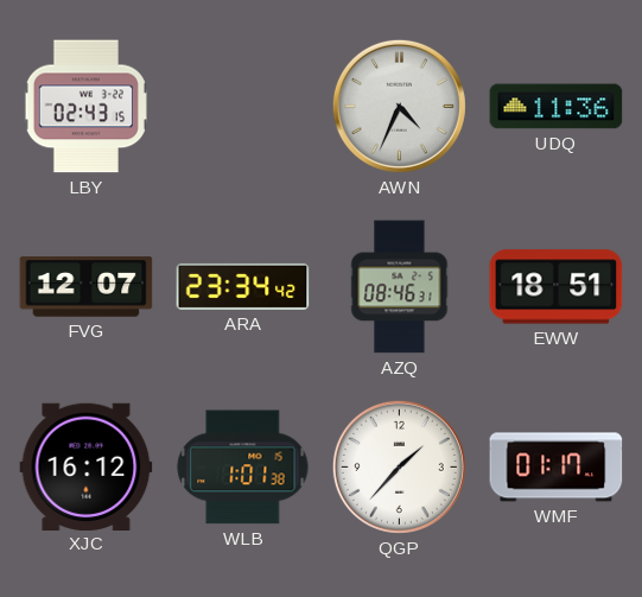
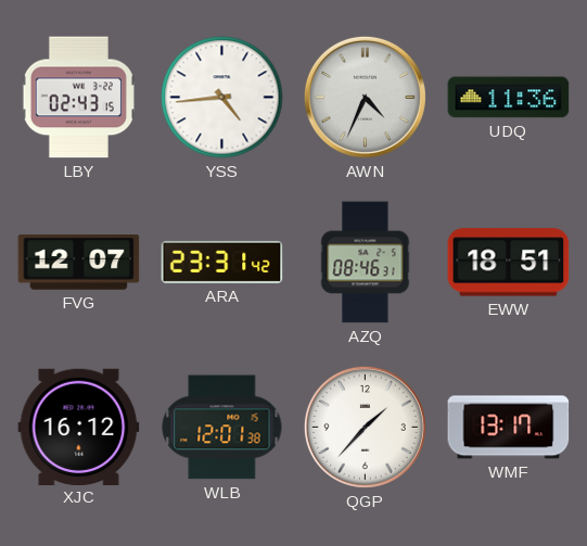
YSS: none -> 4:44 (222, 98)
ARA: 23:34 -> 23:31 (222, 262)
WLB: 1:01 -> 12:01 (222, 428)
WMF: 01:17 -> 13:17 (509, 428)
